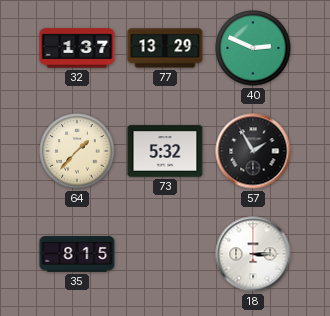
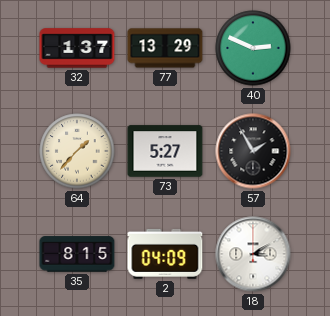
73: 5:32 -> 5:27 (165, 151)
2: none -> 04:09 (165, 254)
18: 3:15 -> 3:10 (253, 254)
